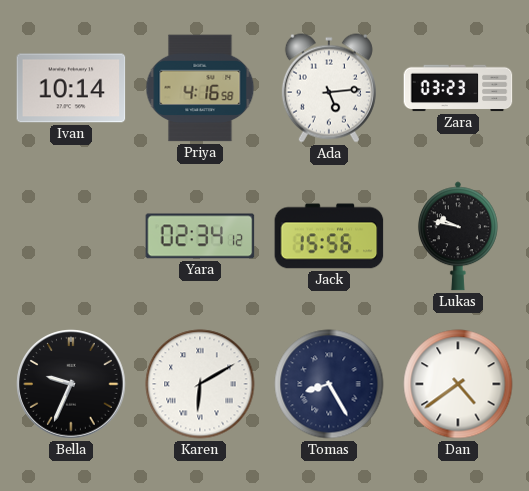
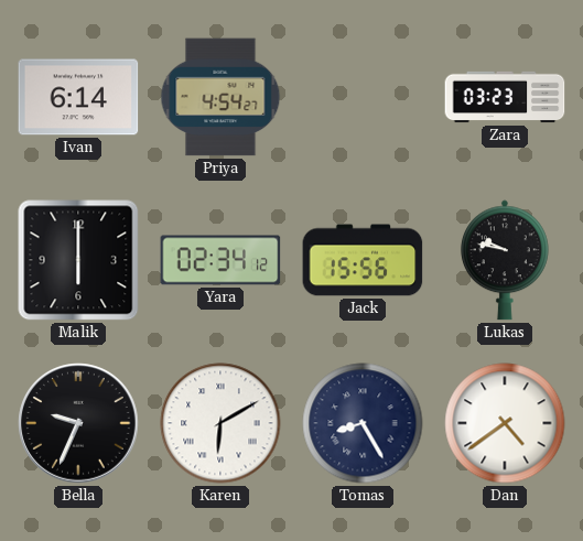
Ivan: 10:14 -> 6:14 (78, 97)
Priya: 4:16 -> 4:54 (220, 97)
Ada: 5:14 -> none (329, 88)
Malik: none -> 6:00 (78, 260)
